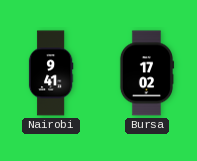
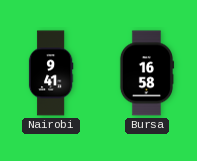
Bursa: 17:02 -> 16:58 (147, 73)
